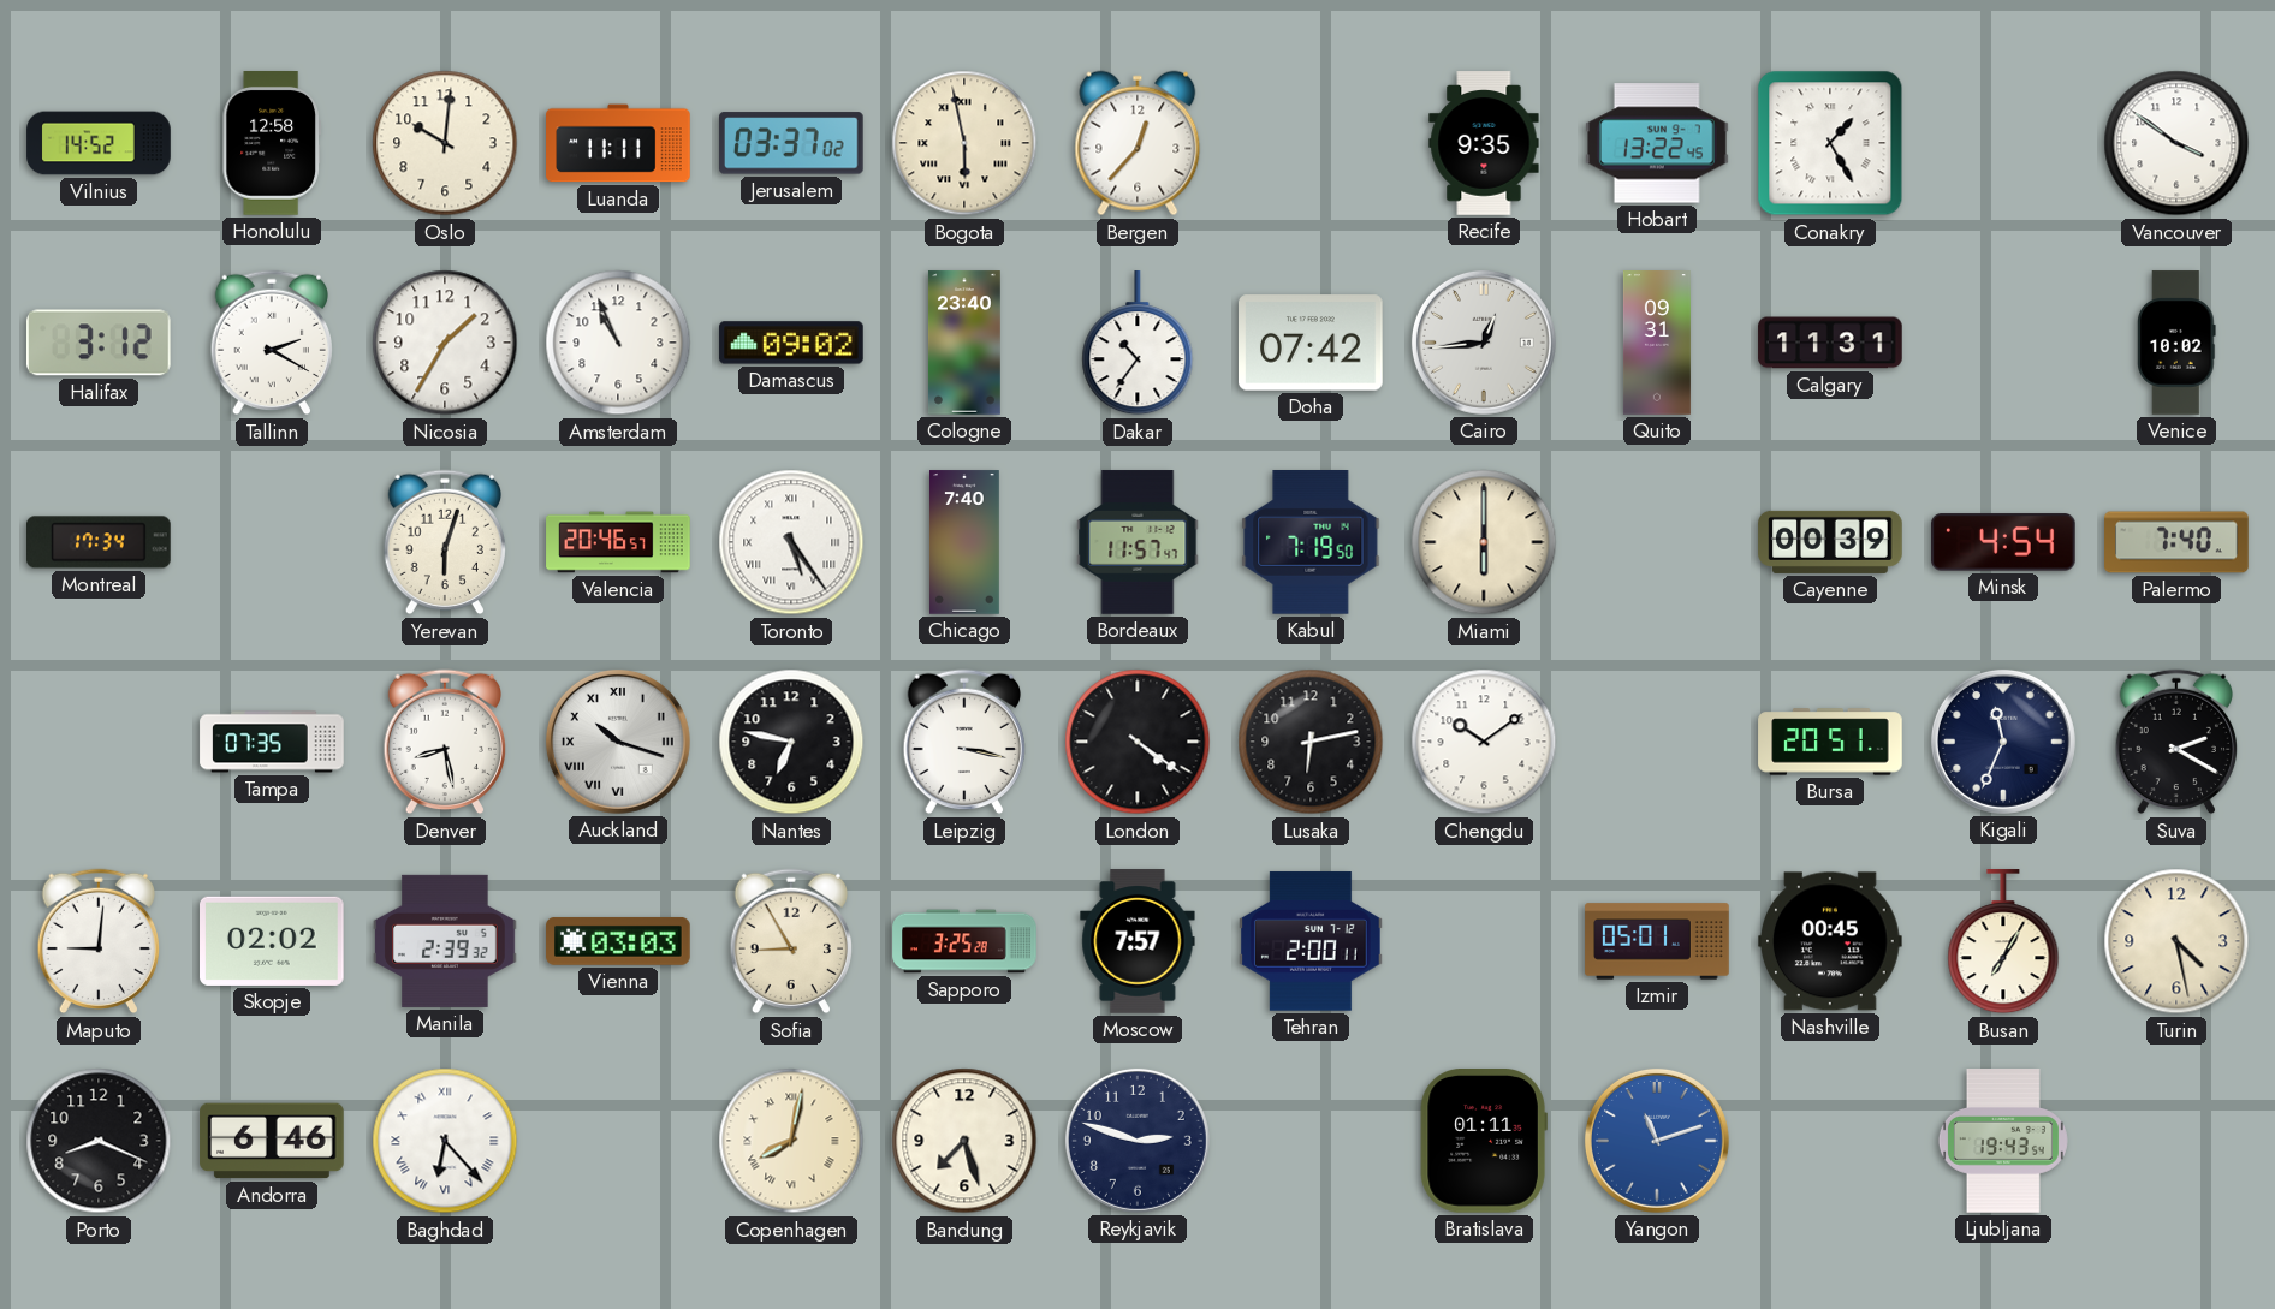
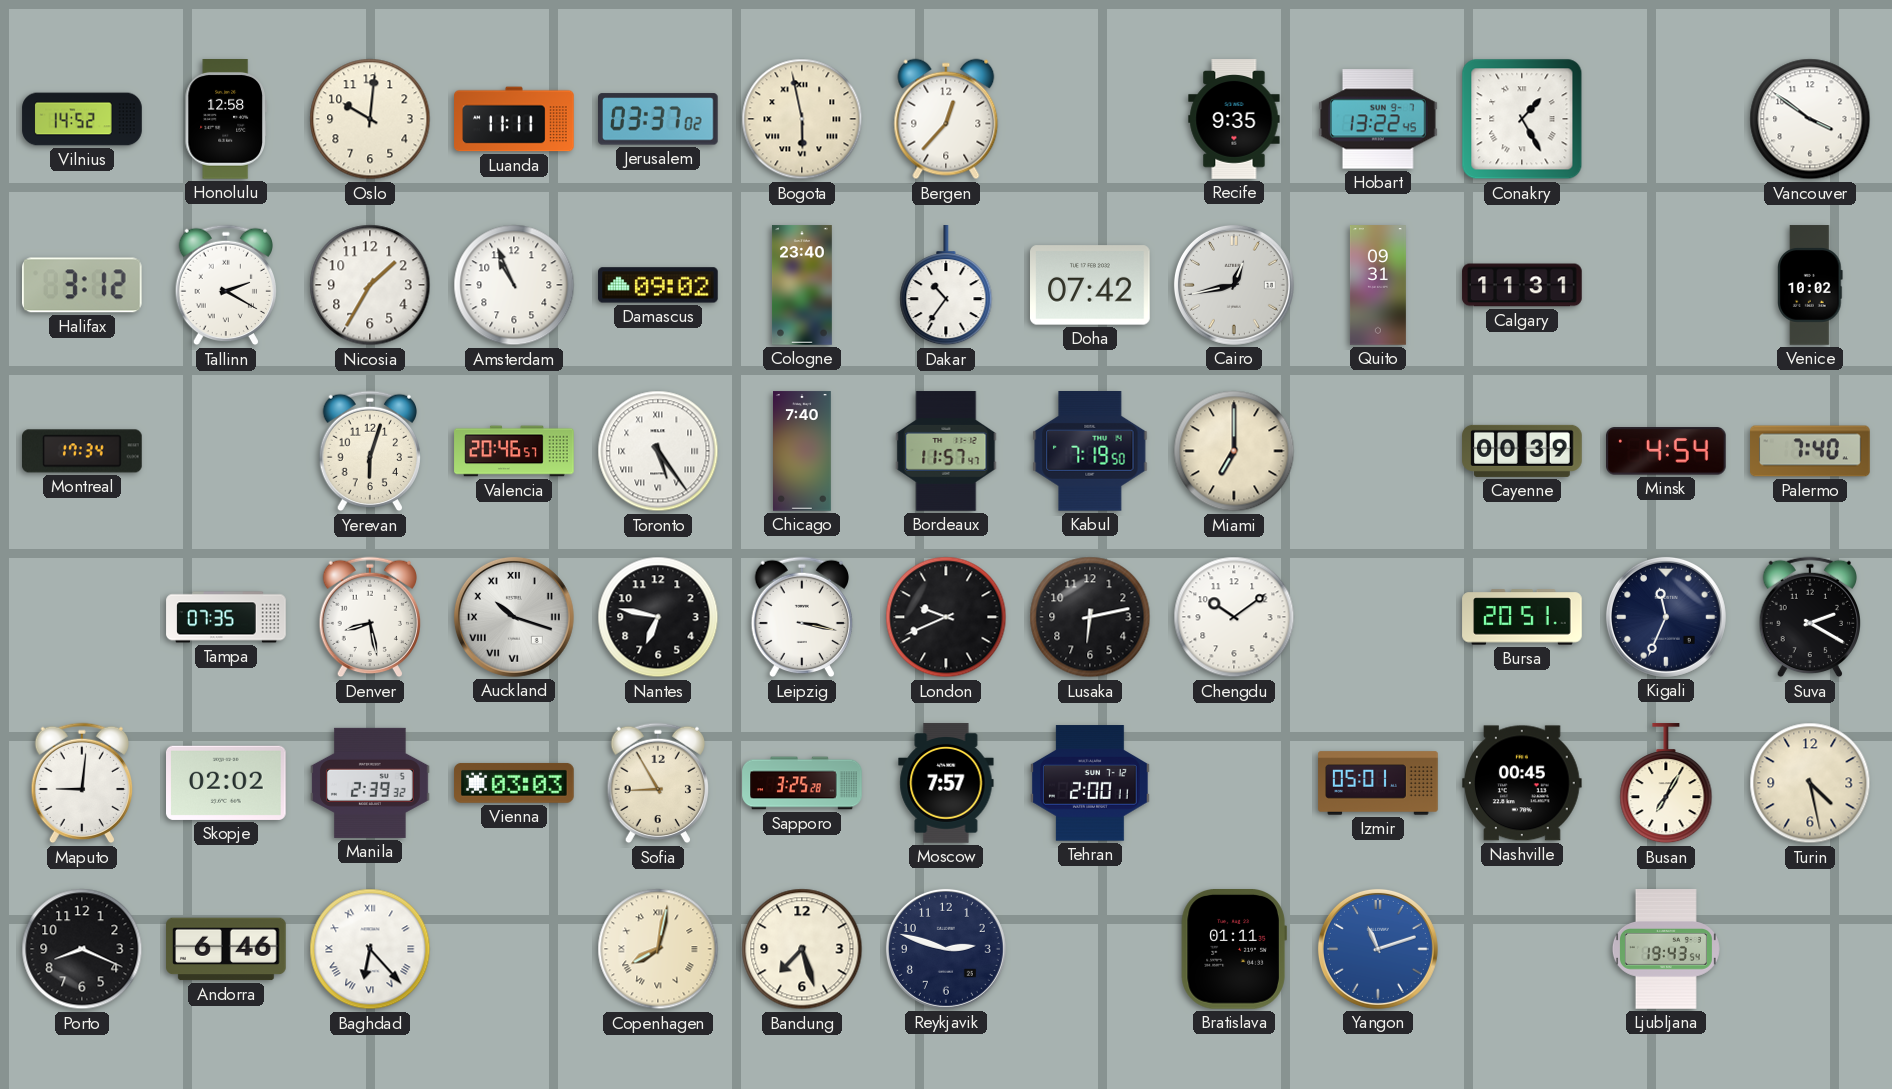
Cairo: 12:44 -> 12:43 (1234, 285)
Miami: 6:00 -> 7:00 (1234, 451)
London: 4:21 -> 9:41 (946, 617)
